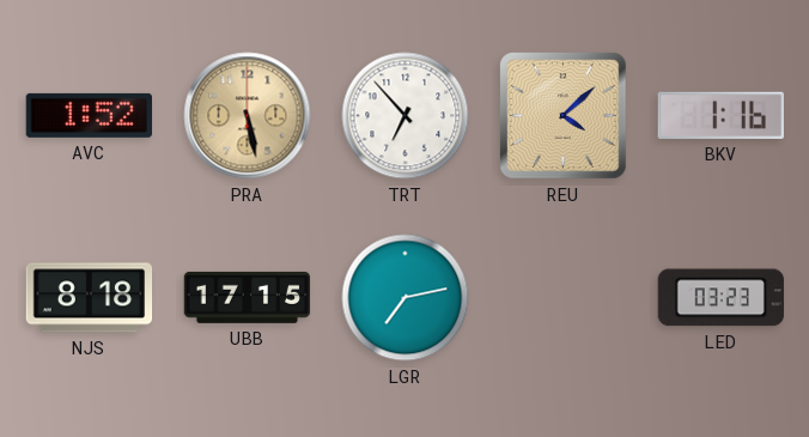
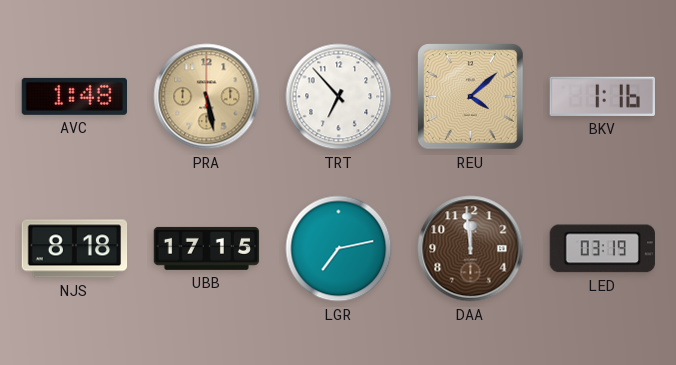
AVC: 1:52 -> 1:48 (74, 96)
DAA: none -> 11:59 (471, 249)
LED: 03:23 -> 03:19 (602, 249)
